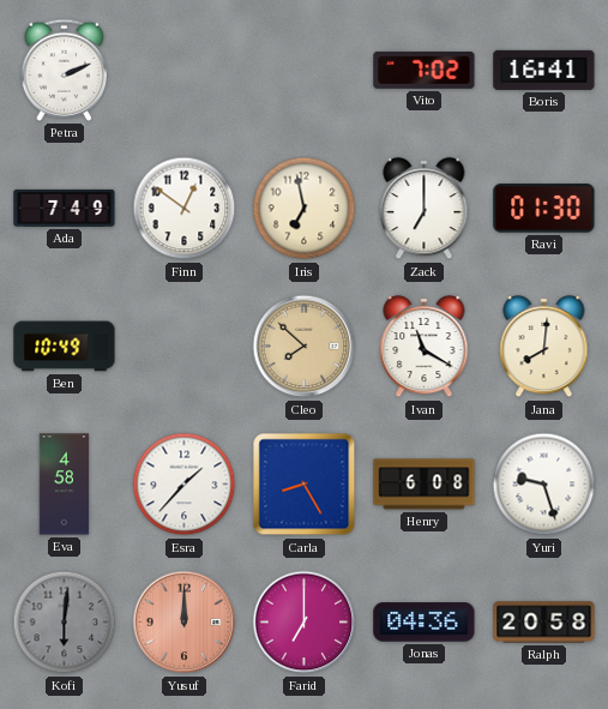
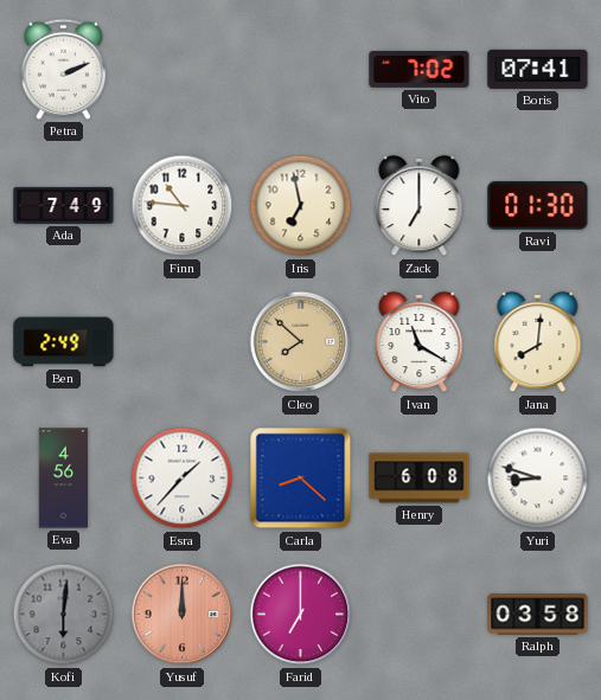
Boris: 16:41 -> 07:41 (538, 69)
Finn: 12:51 -> 10:46 (183, 206)
Ben: 10:49 -> 2:49 (64, 342)
Eva: 4:58 -> 4:56 (64, 479)
Carla: 8:25 -> 8:22 (301, 479)
Yuri: 9:27 -> 8:48 (538, 479)
Jonas: 04:36 -> none (425, 623)
Ralph: 20:58 -> 03:58 (538, 615)
